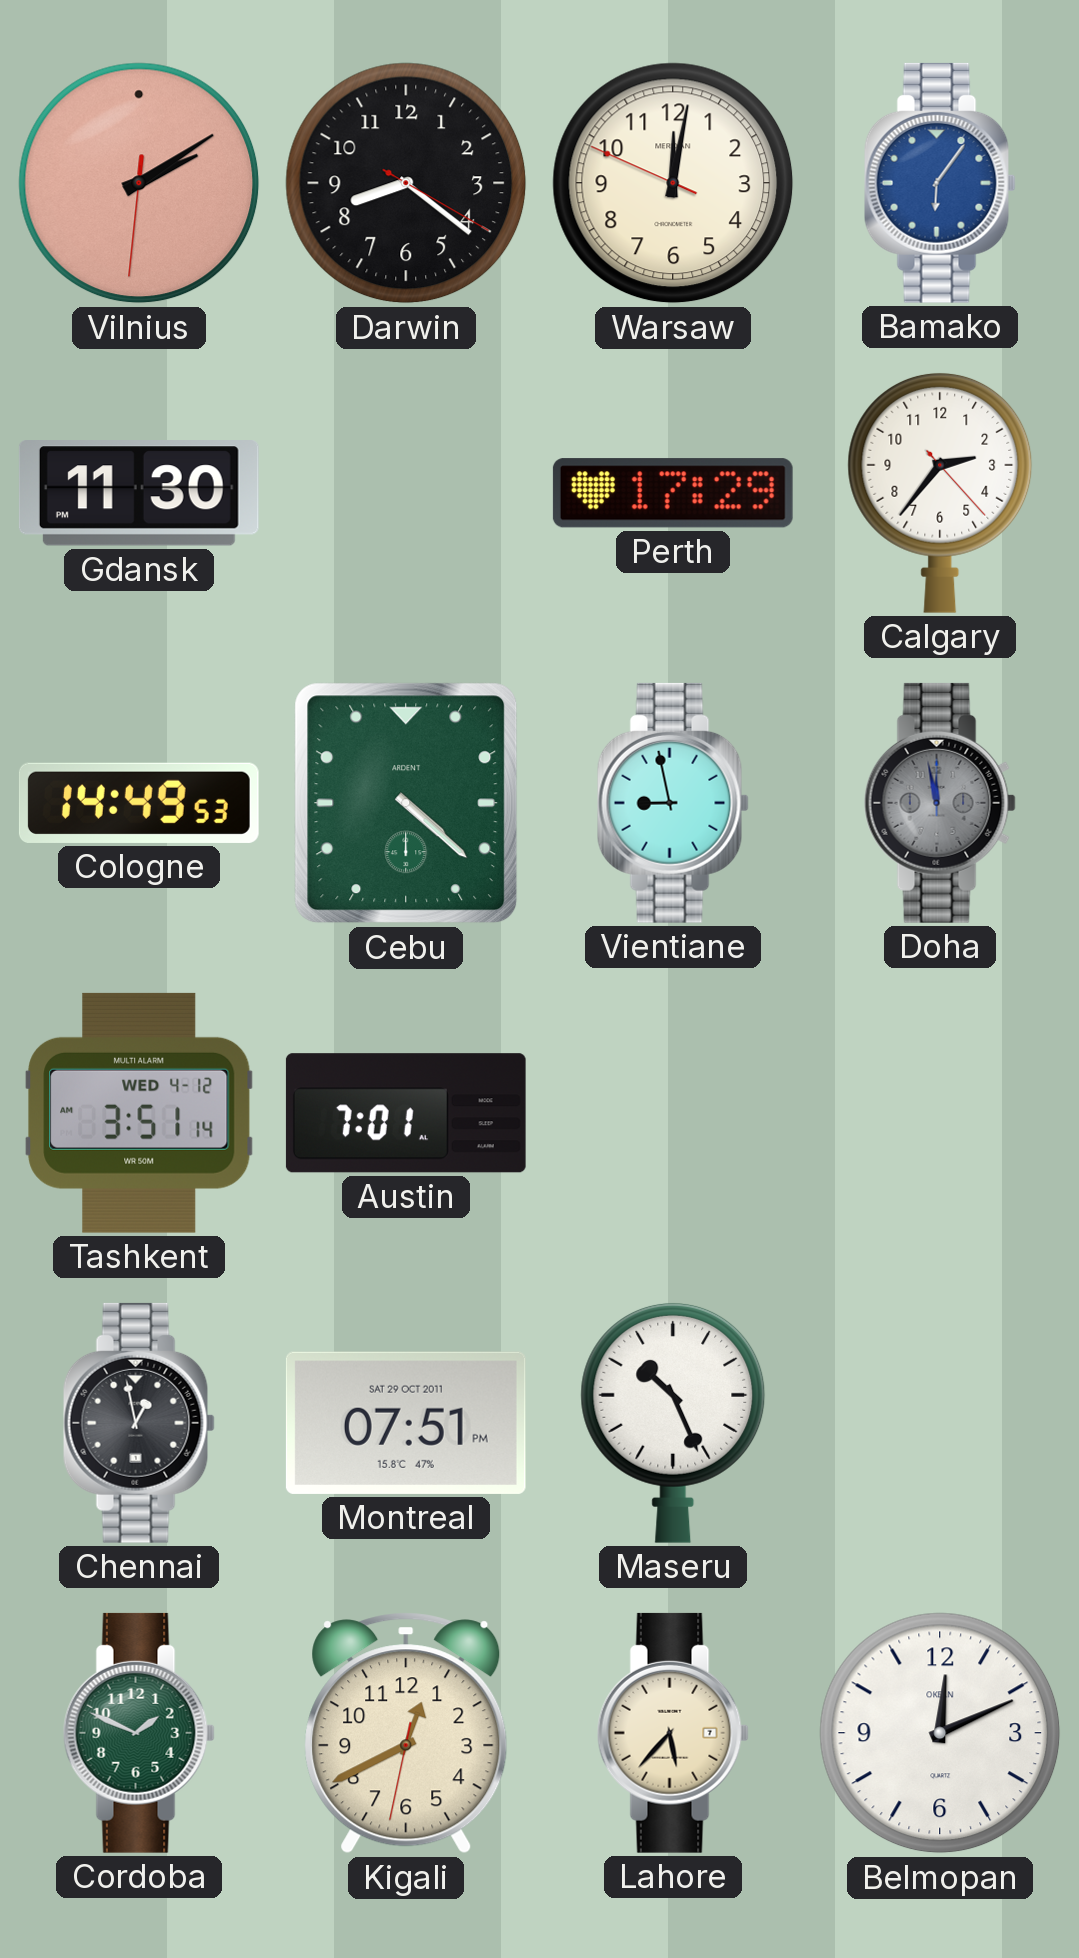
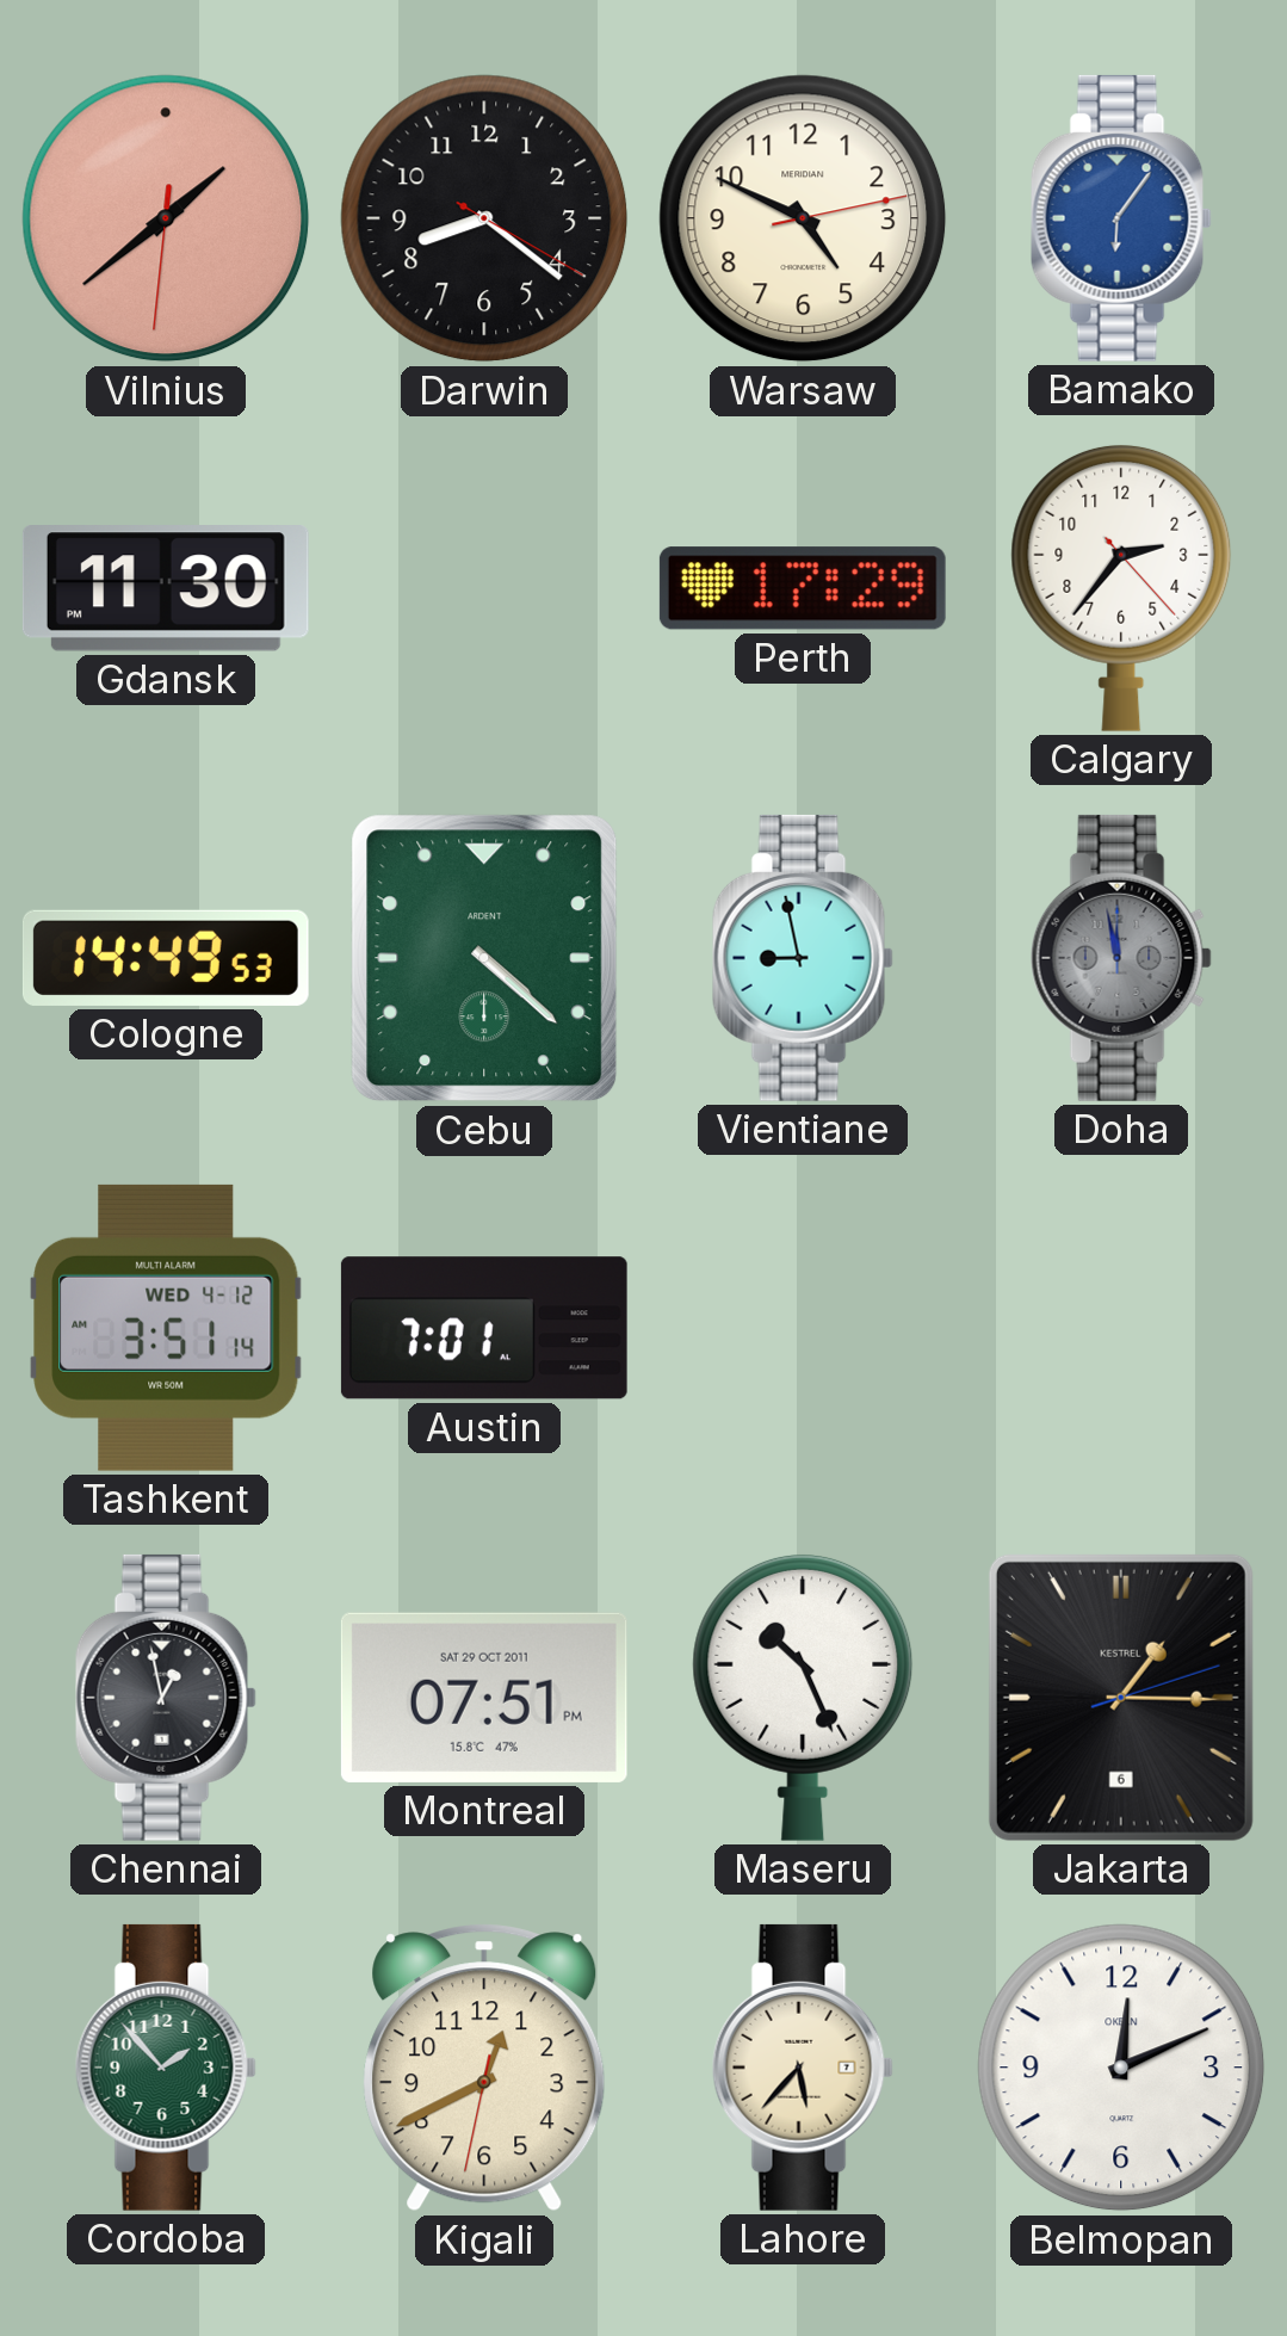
Vilnius: 2:09 -> 1:38 (166, 218)
Warsaw: 12:01 -> 4:49 (803, 218)
Jakarta: none -> 1:15 (1121, 1698)
Cordoba: 1:49 -> 1:53 (166, 2068)
